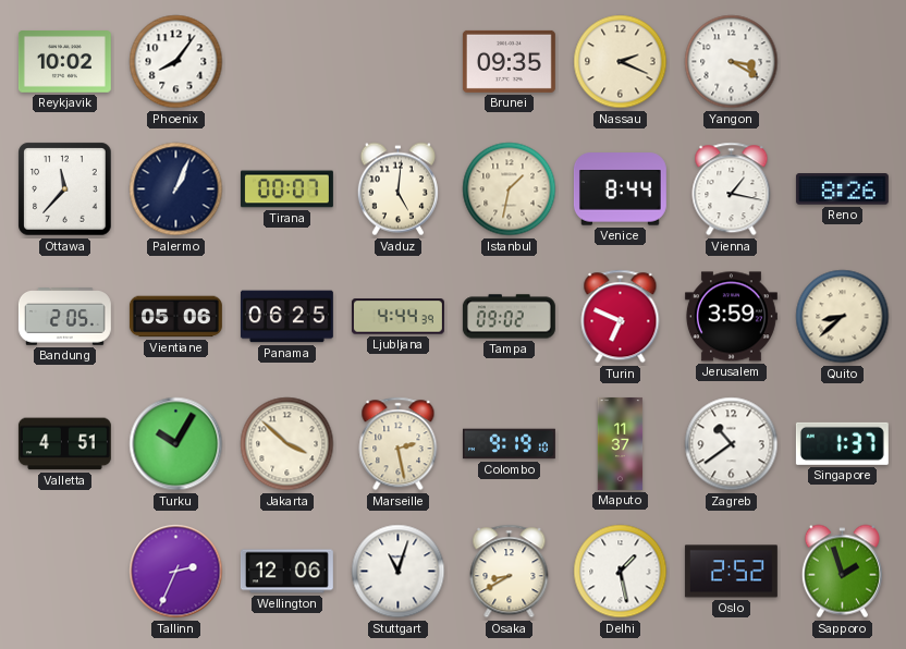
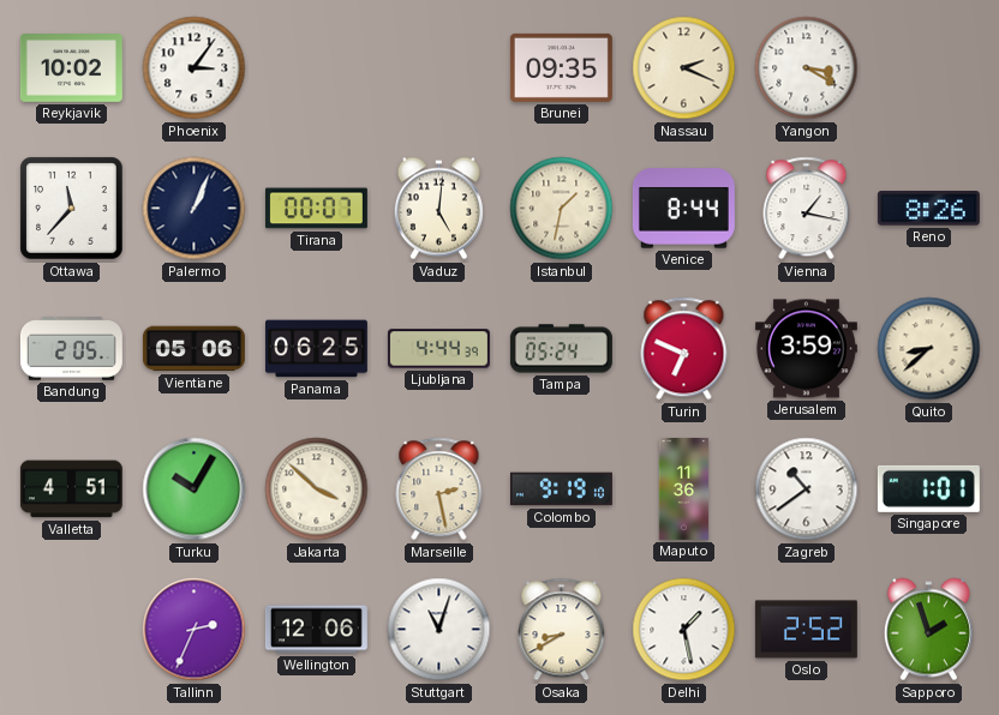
Phoenix: 8:06 -> 3:06 (195, 68)
Tampa: 09:02 -> 05:24 (561, 349)
Maputo: 11:37 -> 11:36 (684, 488)
Singapore: 1:37 -> 1:01 (928, 488)
